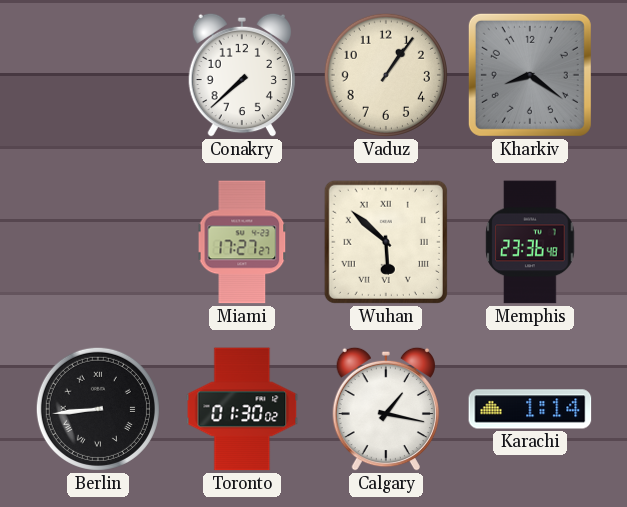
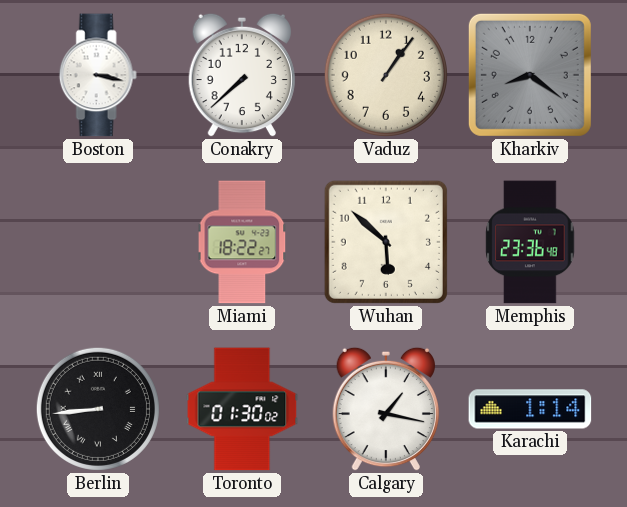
Boston: none -> 3:17 (98, 75)
Miami: 17:27 -> 18:22 (242, 242)
Wuhan numerals: Roman -> Arabic (386, 242)
